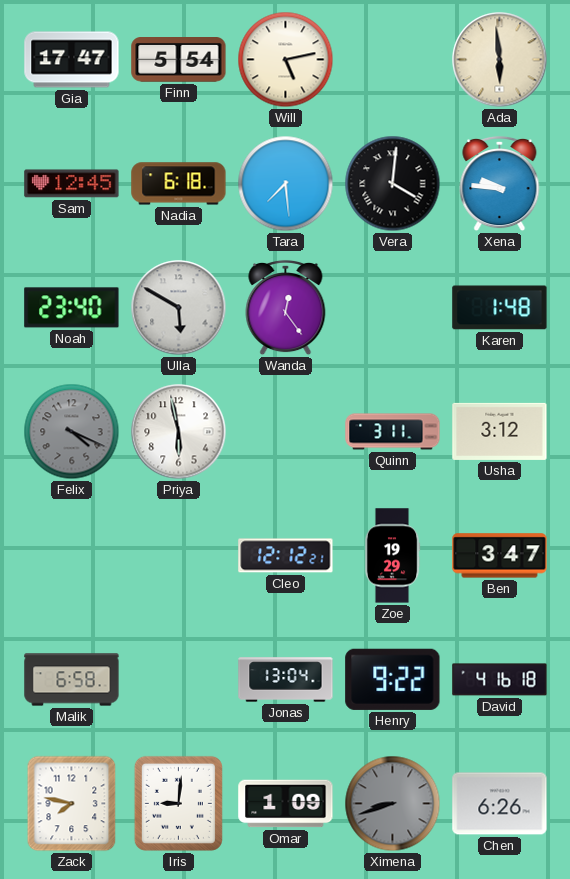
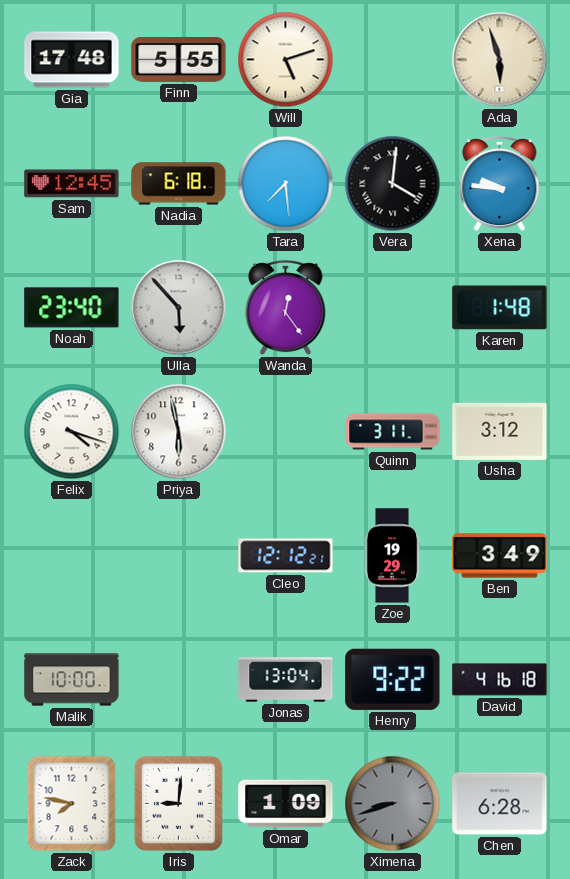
Gia: 17:47 -> 17:48 (72, 60)
Finn: 5:54 -> 5:55 (179, 60)
Will: 5:13 -> 5:12 (286, 60)
Ada: 5:59 -> 5:57 (500, 60)
Ulla: 5:50 -> 5:53 (179, 308)
Felix: 4:19 -> 4:18 (72, 432)
Felix dial: grey -> white (72, 432)
Ben: 3:47 -> 3:49 (500, 556)
Malik: 6:58 -> 10:00 (72, 680)
Chen: 6:26 -> 6:28 (500, 804)
